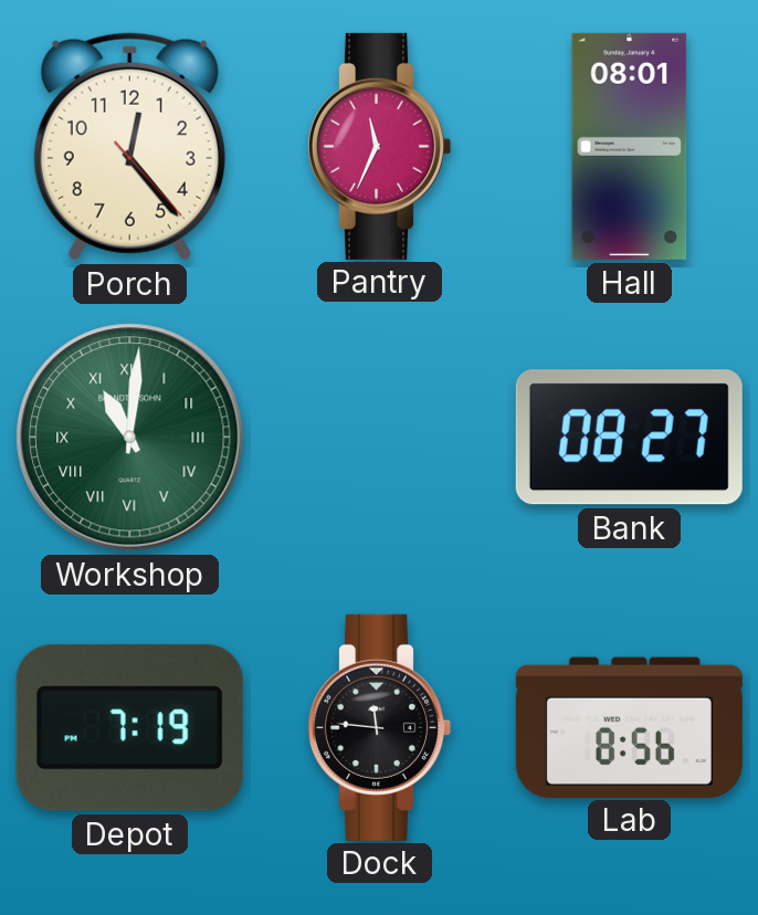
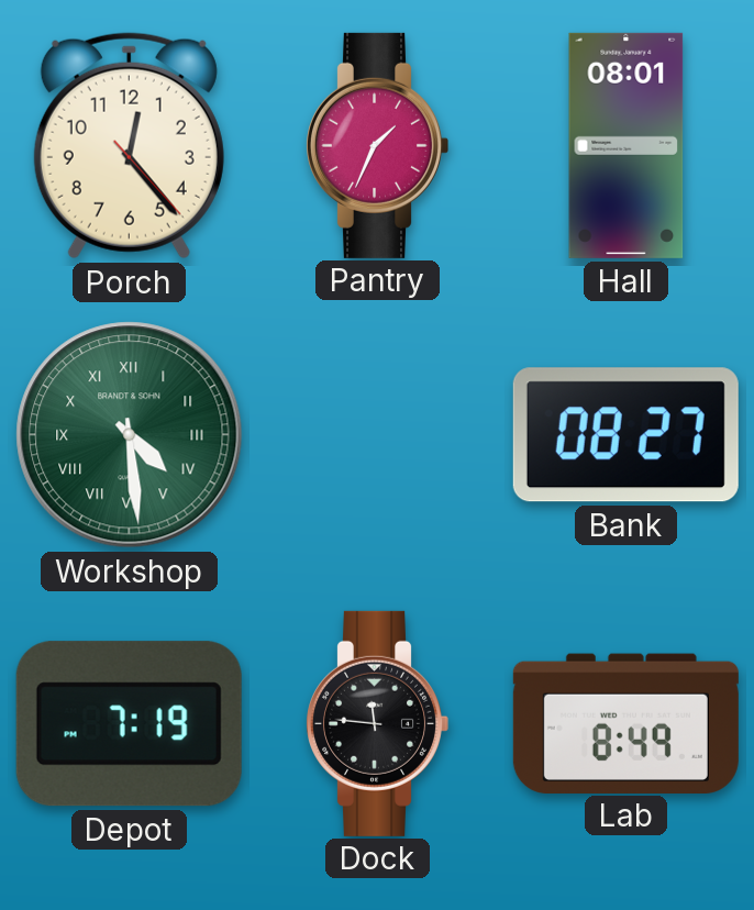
Pantry: 11:34 -> 1:34 (377, 145)
Workshop: 11:01 -> 4:29 (130, 435)
Lab: 8:56 -> 8:49 (625, 723)
